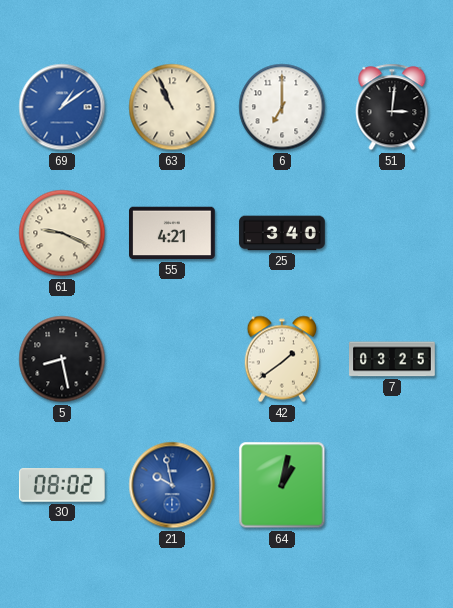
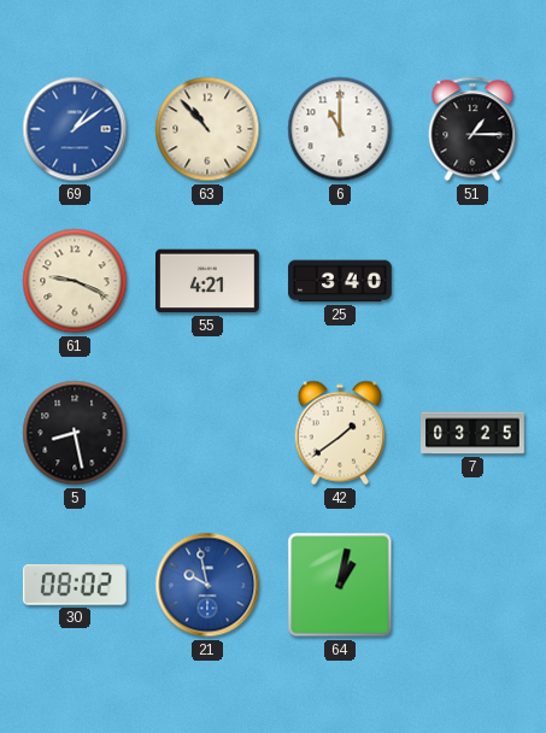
63: 10:56 -> 10:53 (207, 129)
6: 7:00 -> 11:00 (340, 129)
51: 3:01 -> 1:15 (472, 129)
